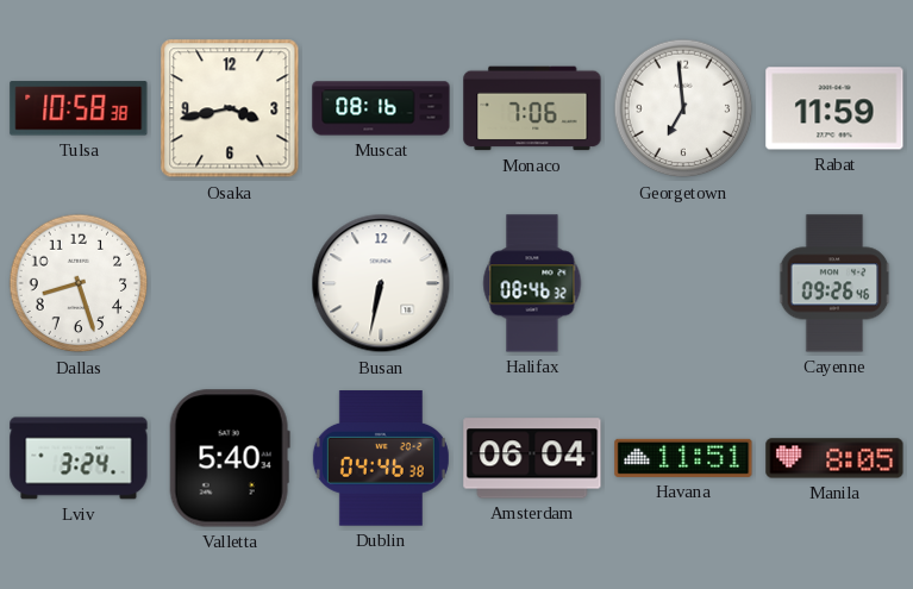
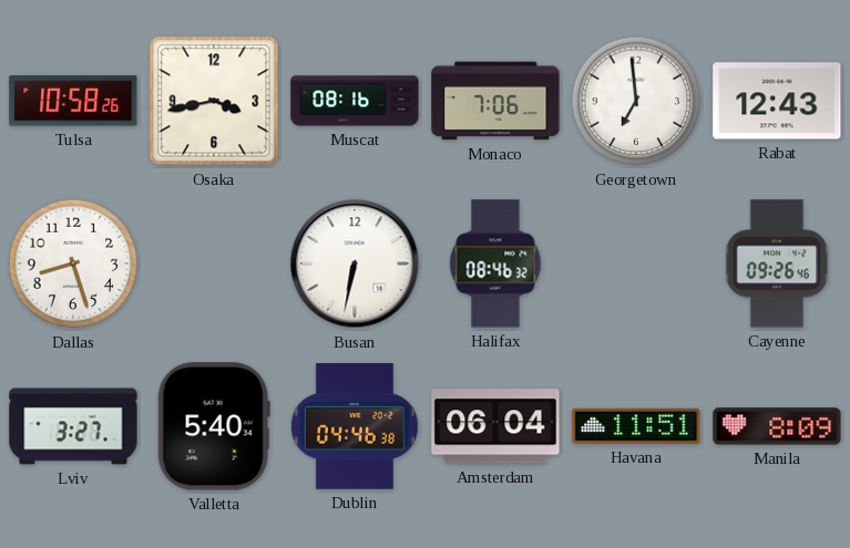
Tulsa: 10:58:38 -> 10:58:26 (73, 101)
Rabat: 11:59 -> 12:43 (777, 101)
Lviv: 3:24 -> 3:27 (73, 426)
Manila: 8:05 -> 8:09 (777, 426)
